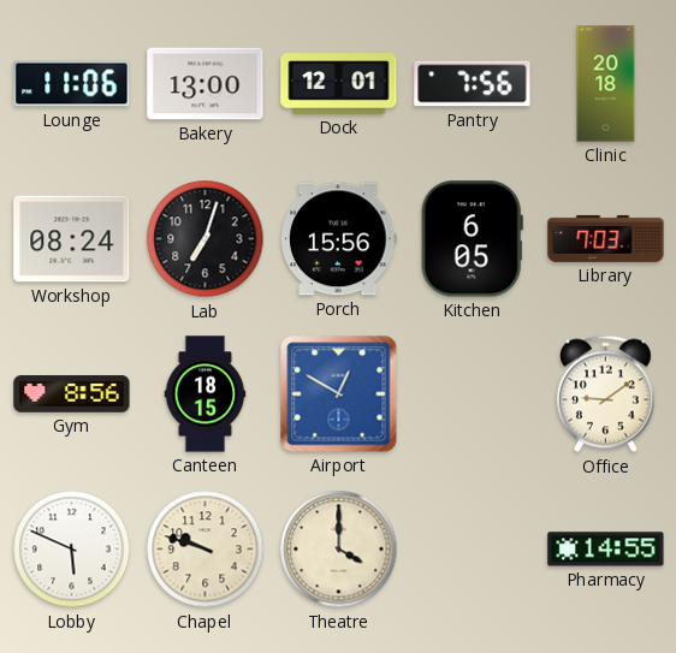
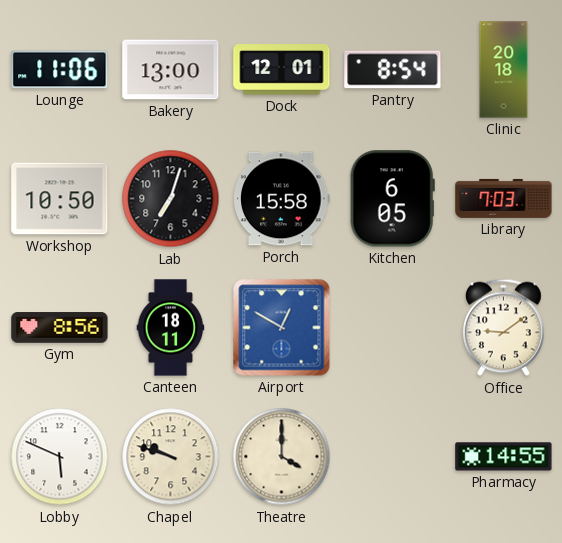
Pantry: 7:56 -> 8:54 (393, 70)
Workshop: 08:24 -> 10:50 (60, 199)
Porch: 15:56 -> 15:58 (282, 199)
Canteen: 18:15 -> 18:11 (171, 328)
